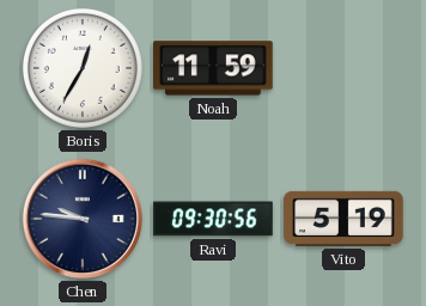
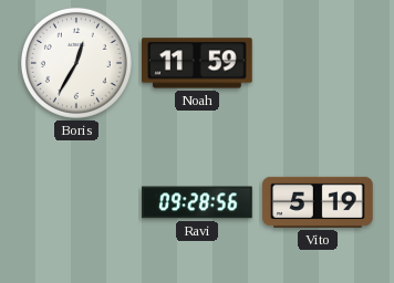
Chen: 9:46 -> none (83, 219)
Ravi: 09:30 -> 09:28 (197, 202)
